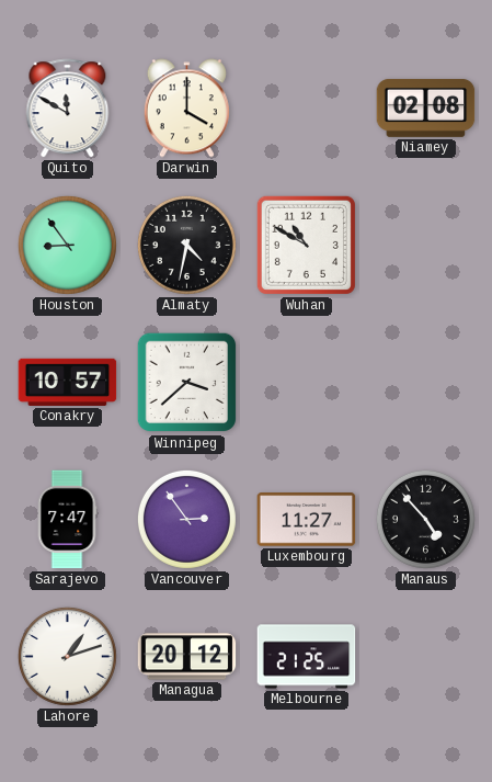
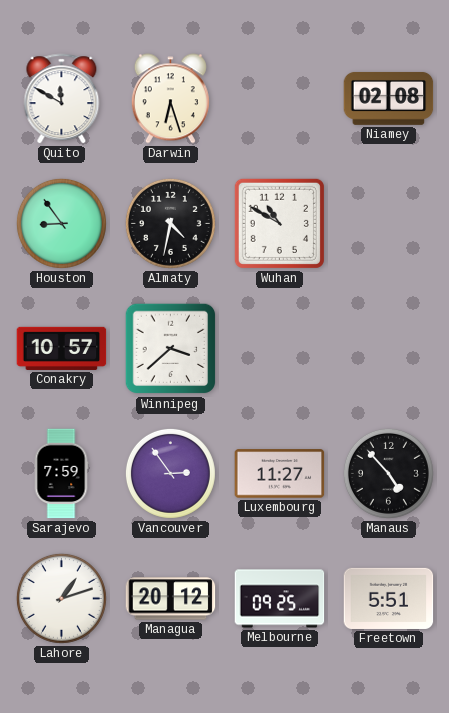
Darwin: 4:00 -> 6:27 (170, 99)
Sarajevo: 7:47 -> 7:59 (61, 474)
Melbourne: 21:25 -> 09:25 (280, 599)
Freetown: none -> 5:51 (389, 598)
